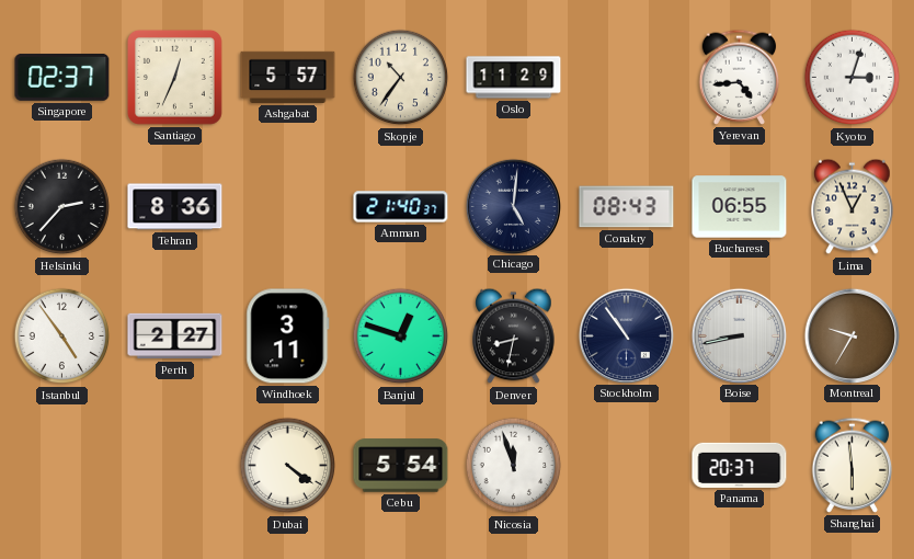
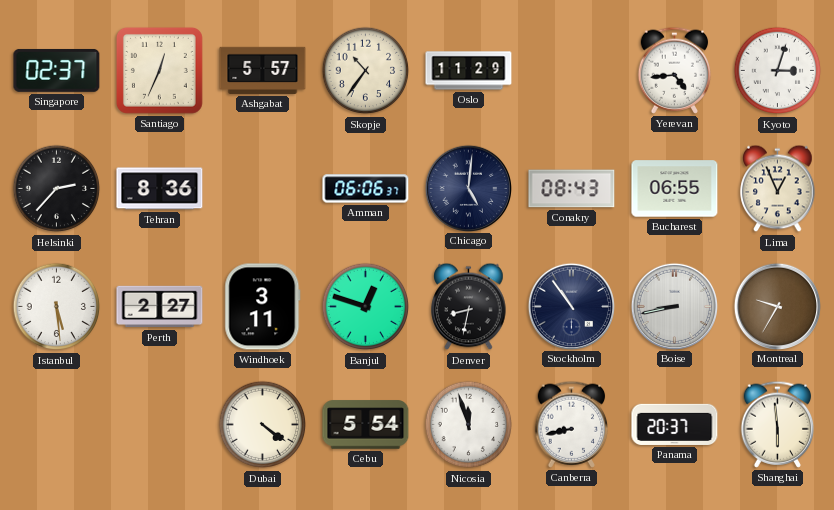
Amman: 21:40 -> 06:06 (366, 189)
Istanbul: 4:54 -> 5:29 (57, 307)
Canberra: none -> 8:43 (572, 424)
